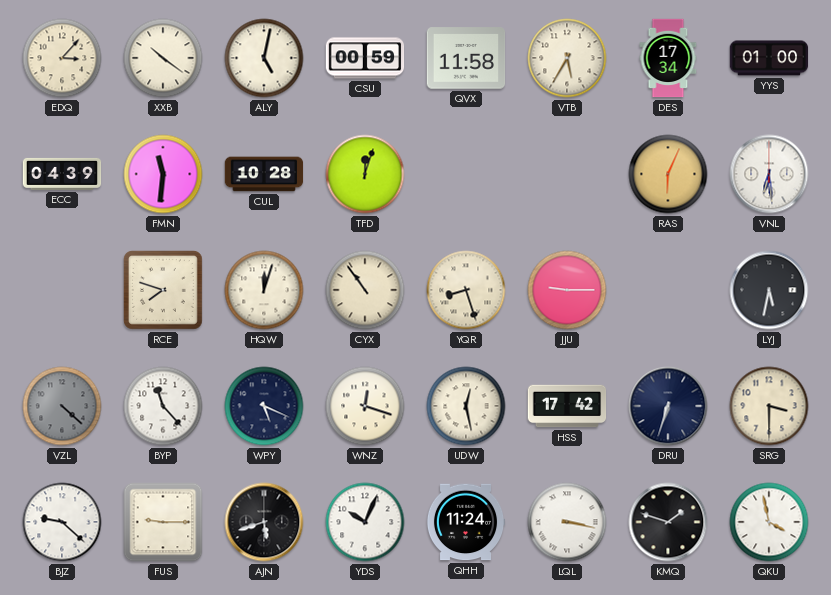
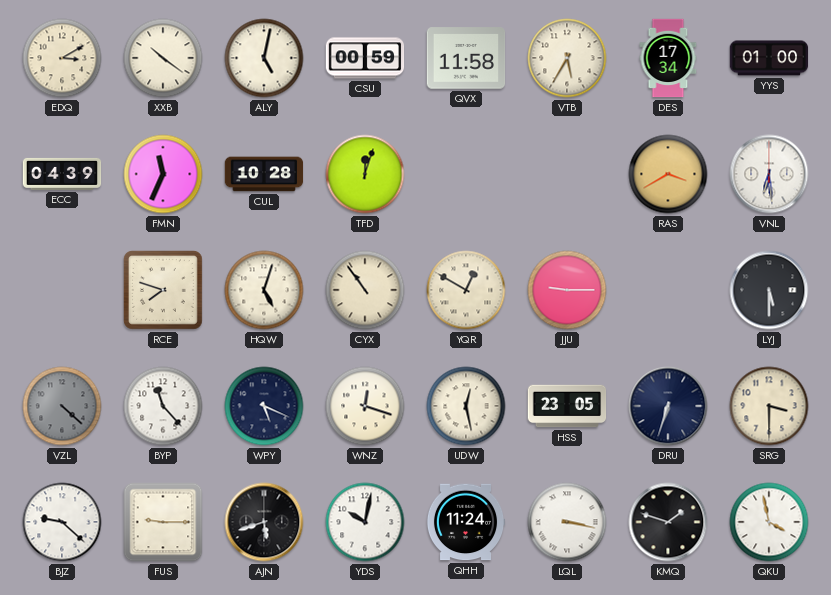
EDQ: 3:07 -> 3:10 (62, 58)
FMN: 11:31 -> 11:34 (163, 174)
RAS: 6:04 -> 3:40 (668, 174)
HQW: 12:03 -> 5:03 (264, 290)
YQR: 8:27 -> 12:50 (466, 290)
LYJ: 5:32 -> 5:30 (769, 290)
HSS: 17:42 -> 23:05 (567, 406)
YDS: 10:04 -> 10:02 (365, 522)
